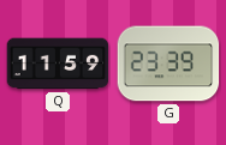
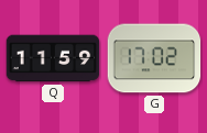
G: 23:39 -> 17:02 (154, 58)
